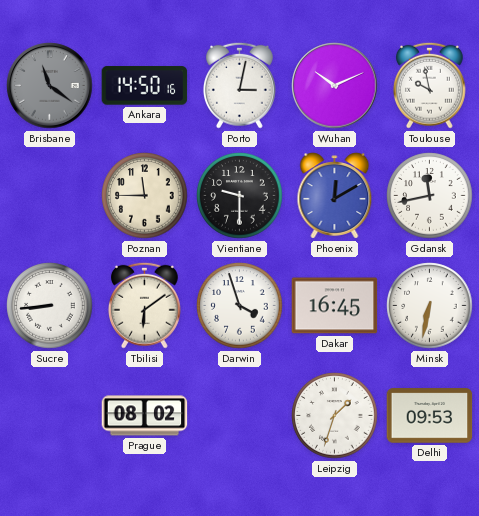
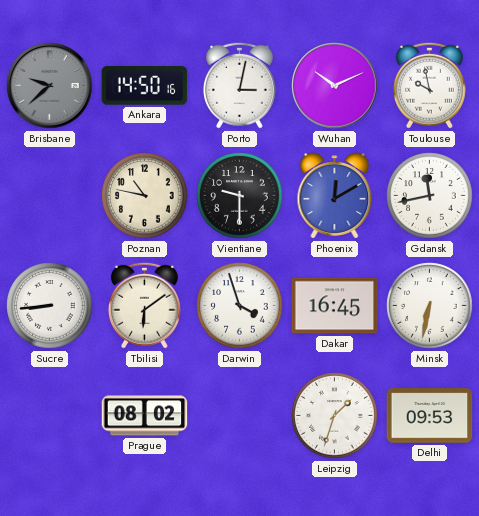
Brisbane: 11:21 -> 9:38 (50, 86)
Poznan: 11:45 -> 10:47 (145, 196)
